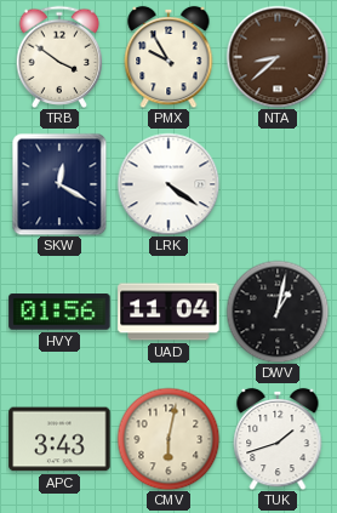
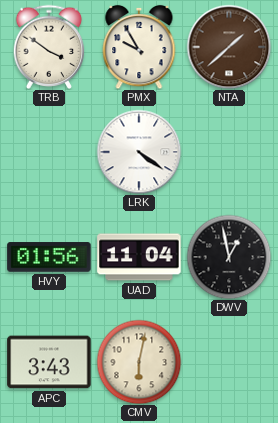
NTA: 8:38 -> 1:38 (229, 47)
SKW: 12:20 -> none (59, 184)
DWV: 1:02 -> 12:58 (229, 257)
TUK: 1:42 -> none (278, 439)
